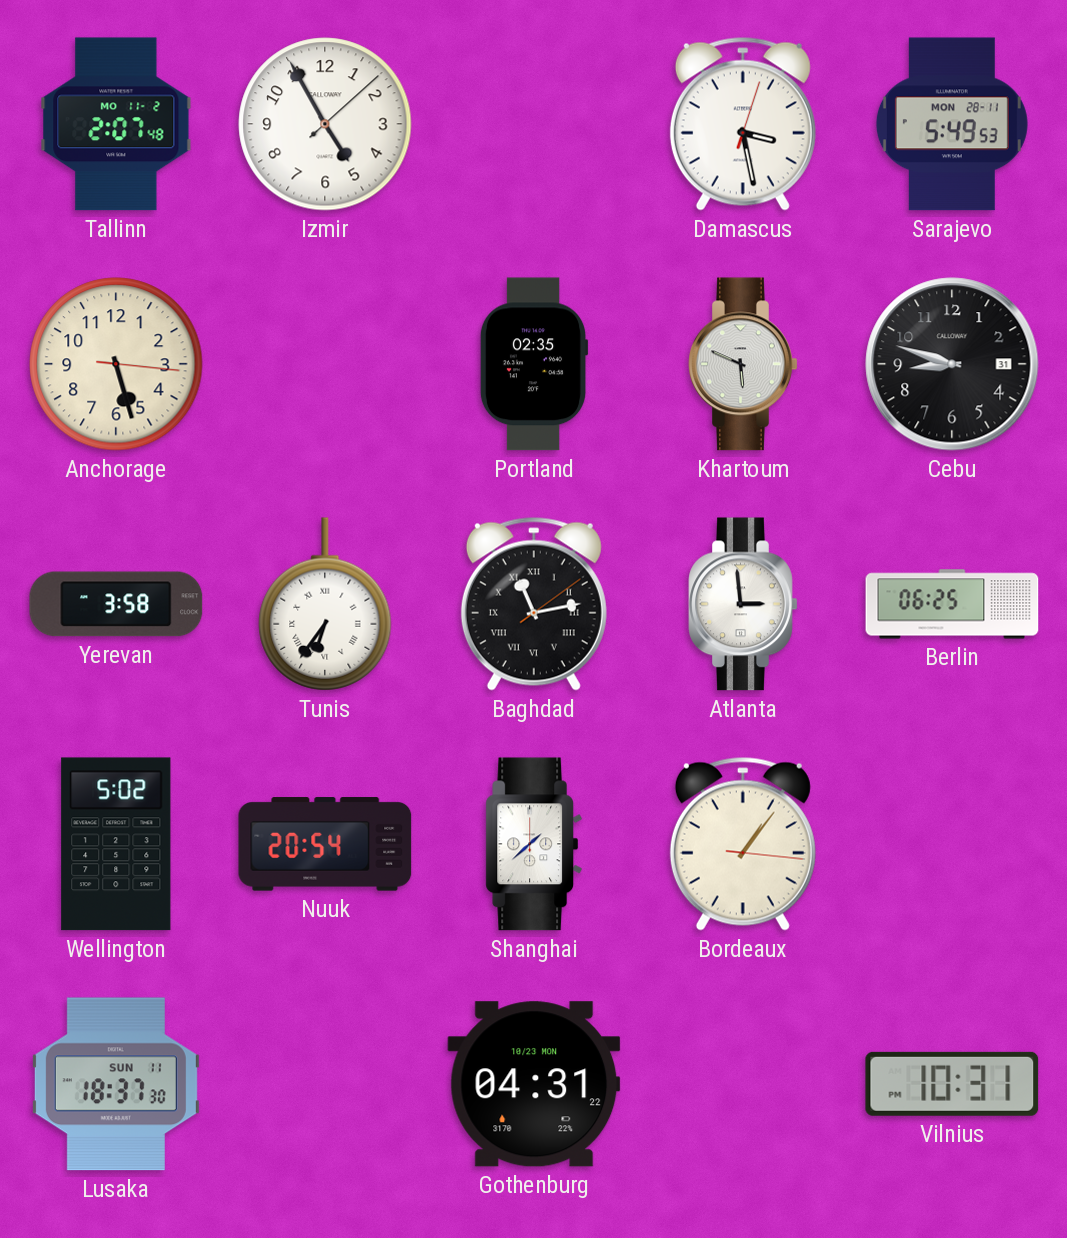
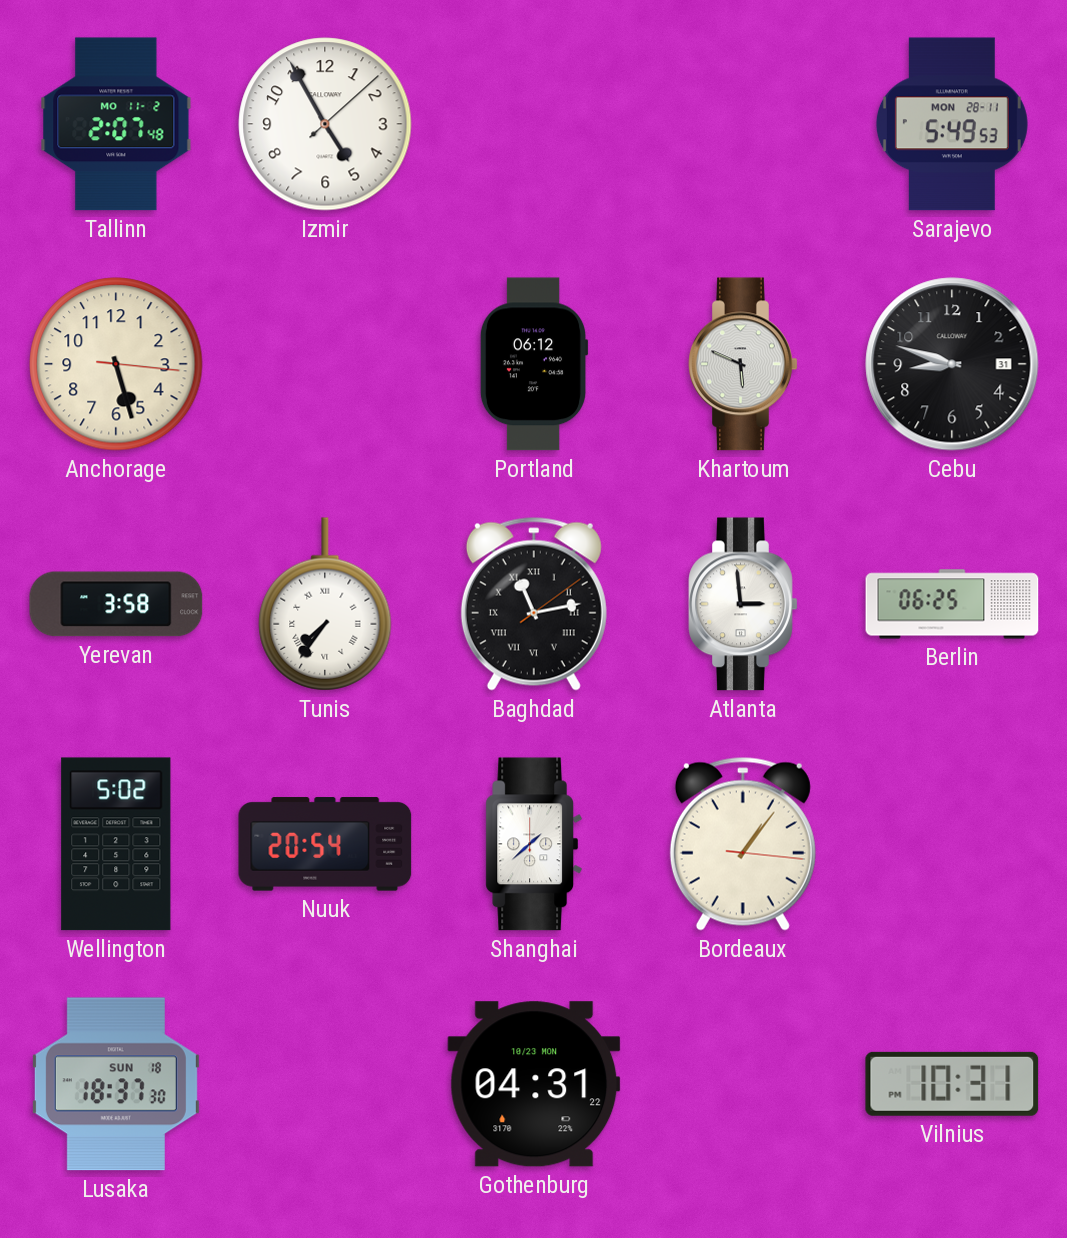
Damascus: 3:28 -> none (743, 124)
Portland: 02:35 -> 06:12 (534, 364)
Tunis: 6:36 -> 7:36 (325, 604)
Lusaka date: SUN 11 -> SUN 18 (116, 1084)
